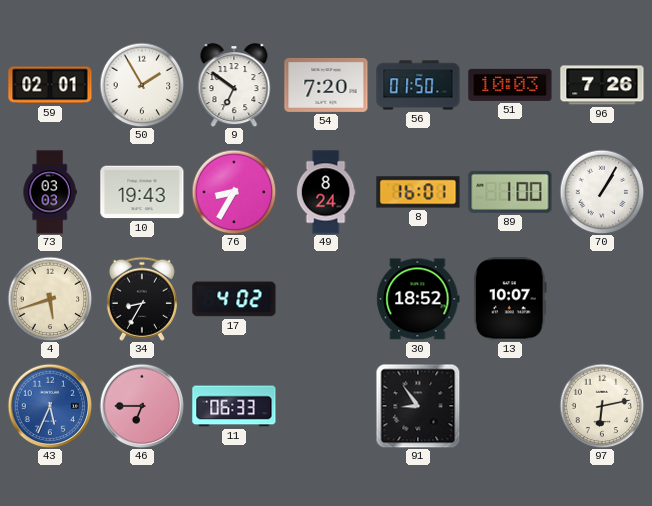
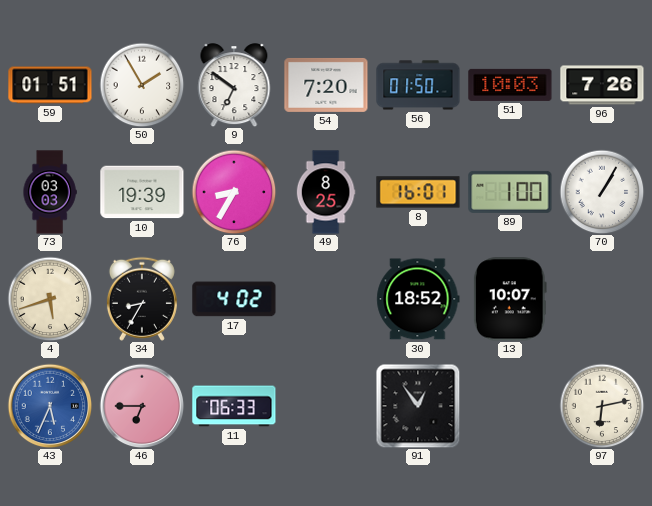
59: 02:01 -> 01:51 (50, 85)
10: 19:43 -> 19:39 (142, 192)
49: 8:24 -> 8:25 (326, 192)
91: 8:54 -> 12:54 (418, 406)
